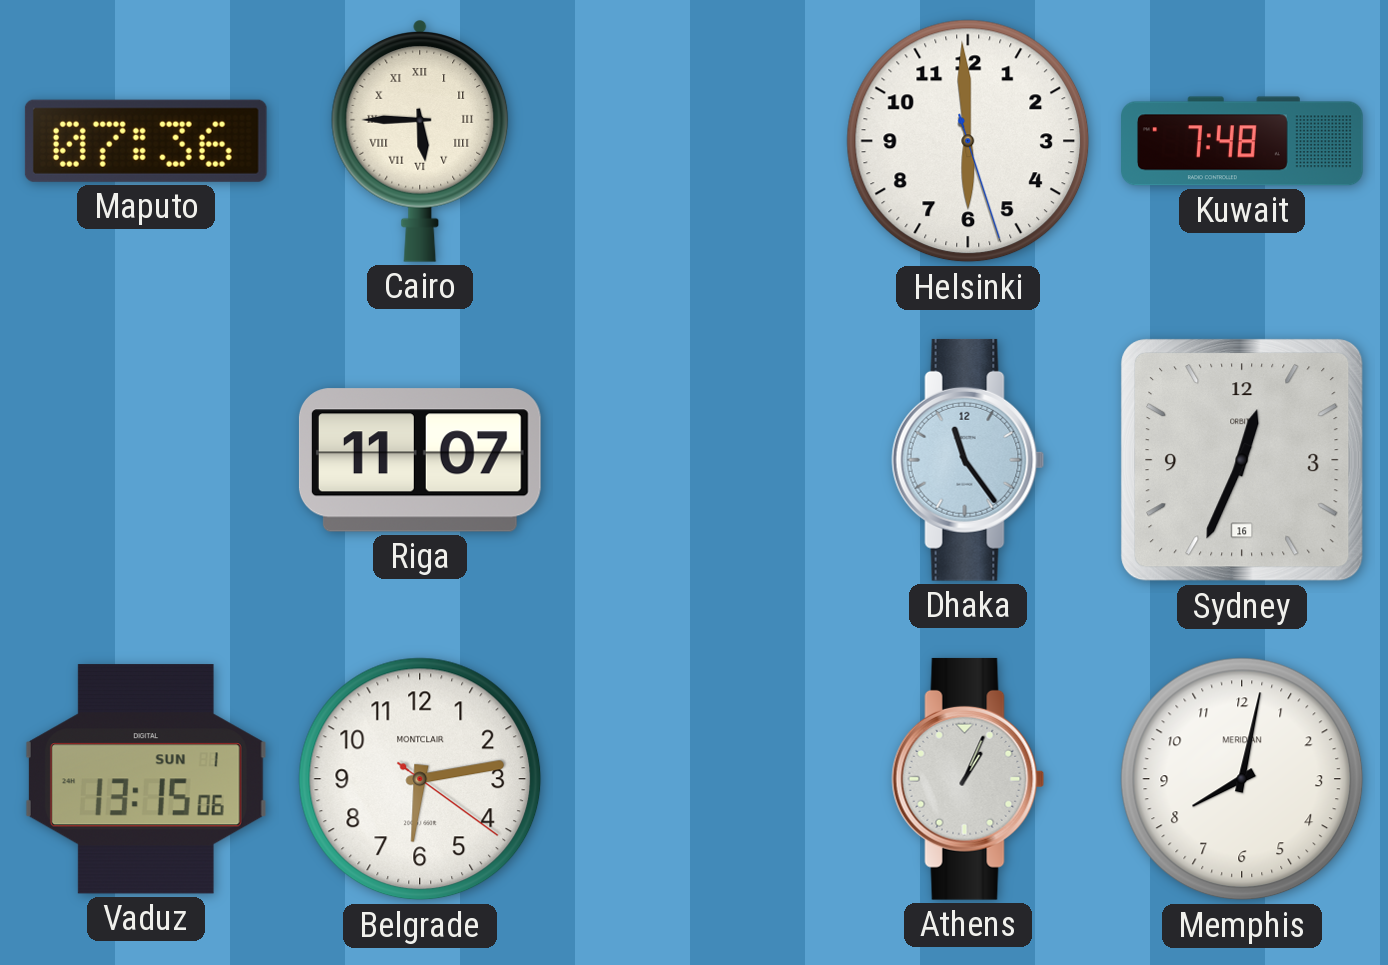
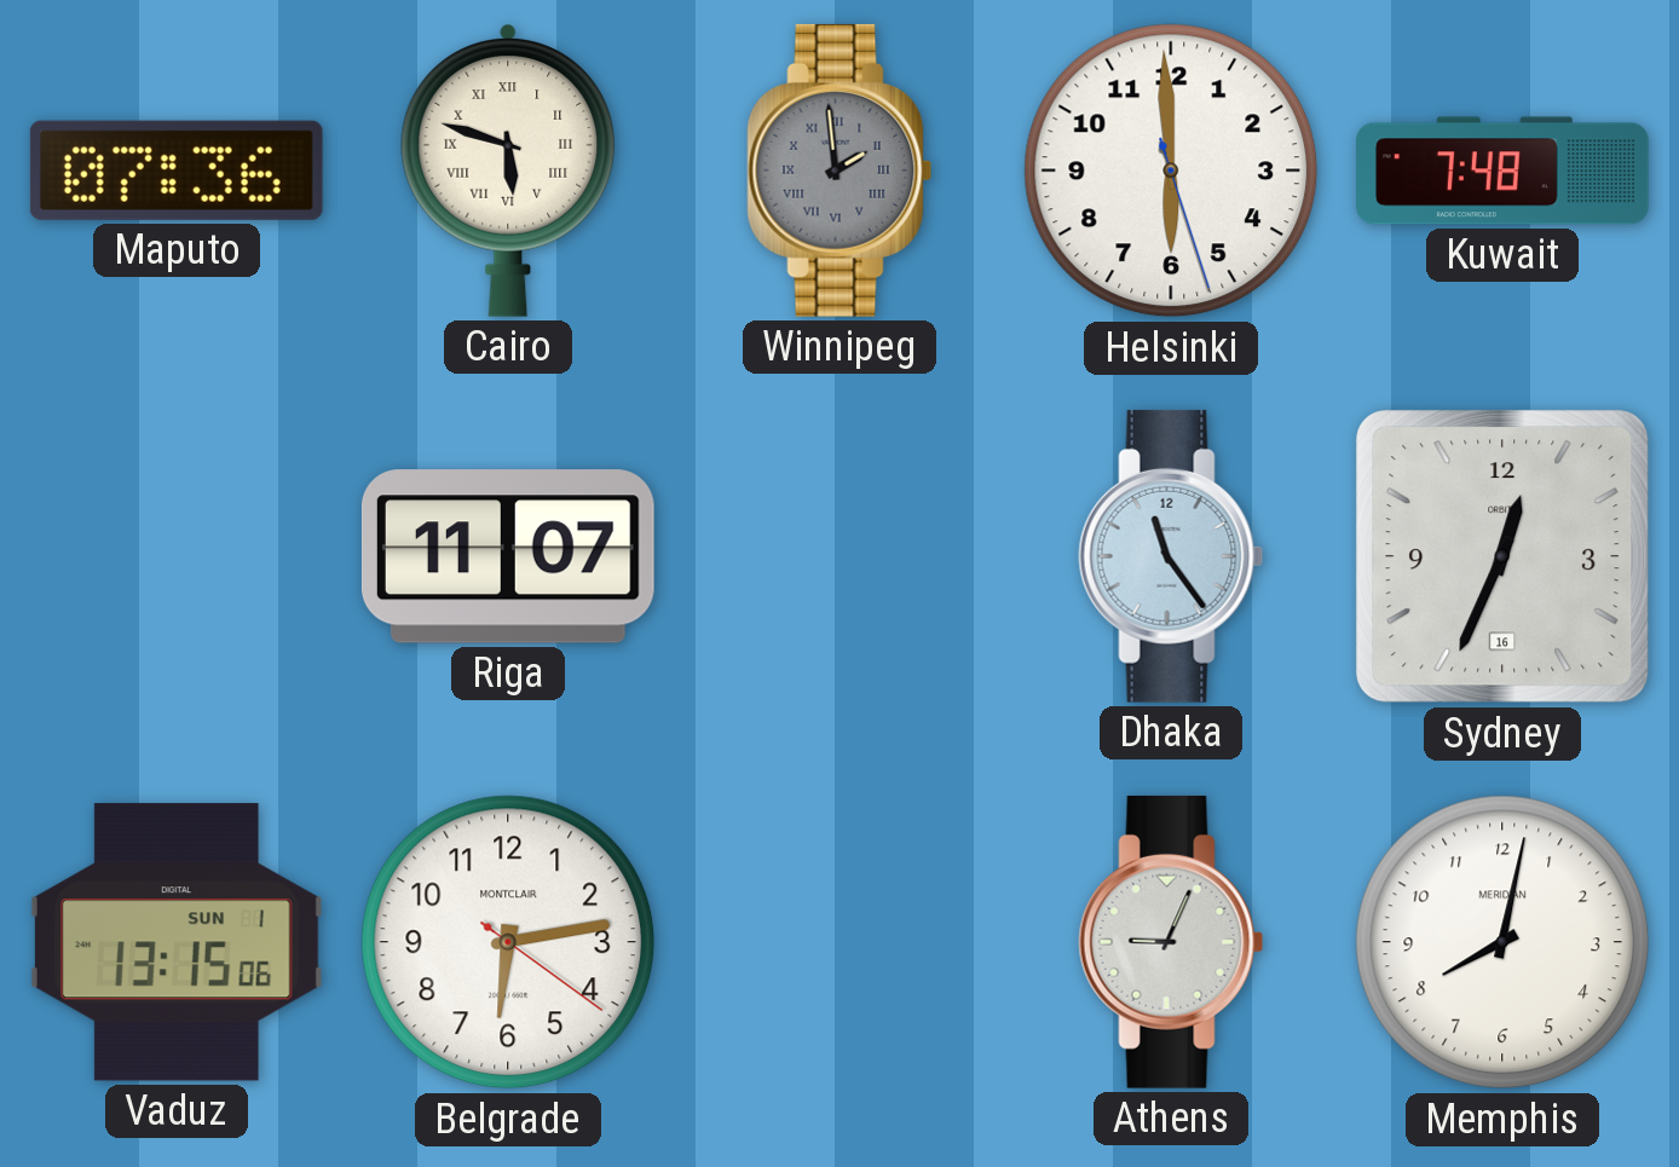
Cairo: 5:45 -> 5:48 (508, 171)
Winnipeg: none -> 1:59 (839, 171)
Athens: 1:04 -> 9:04 (1171, 942)
